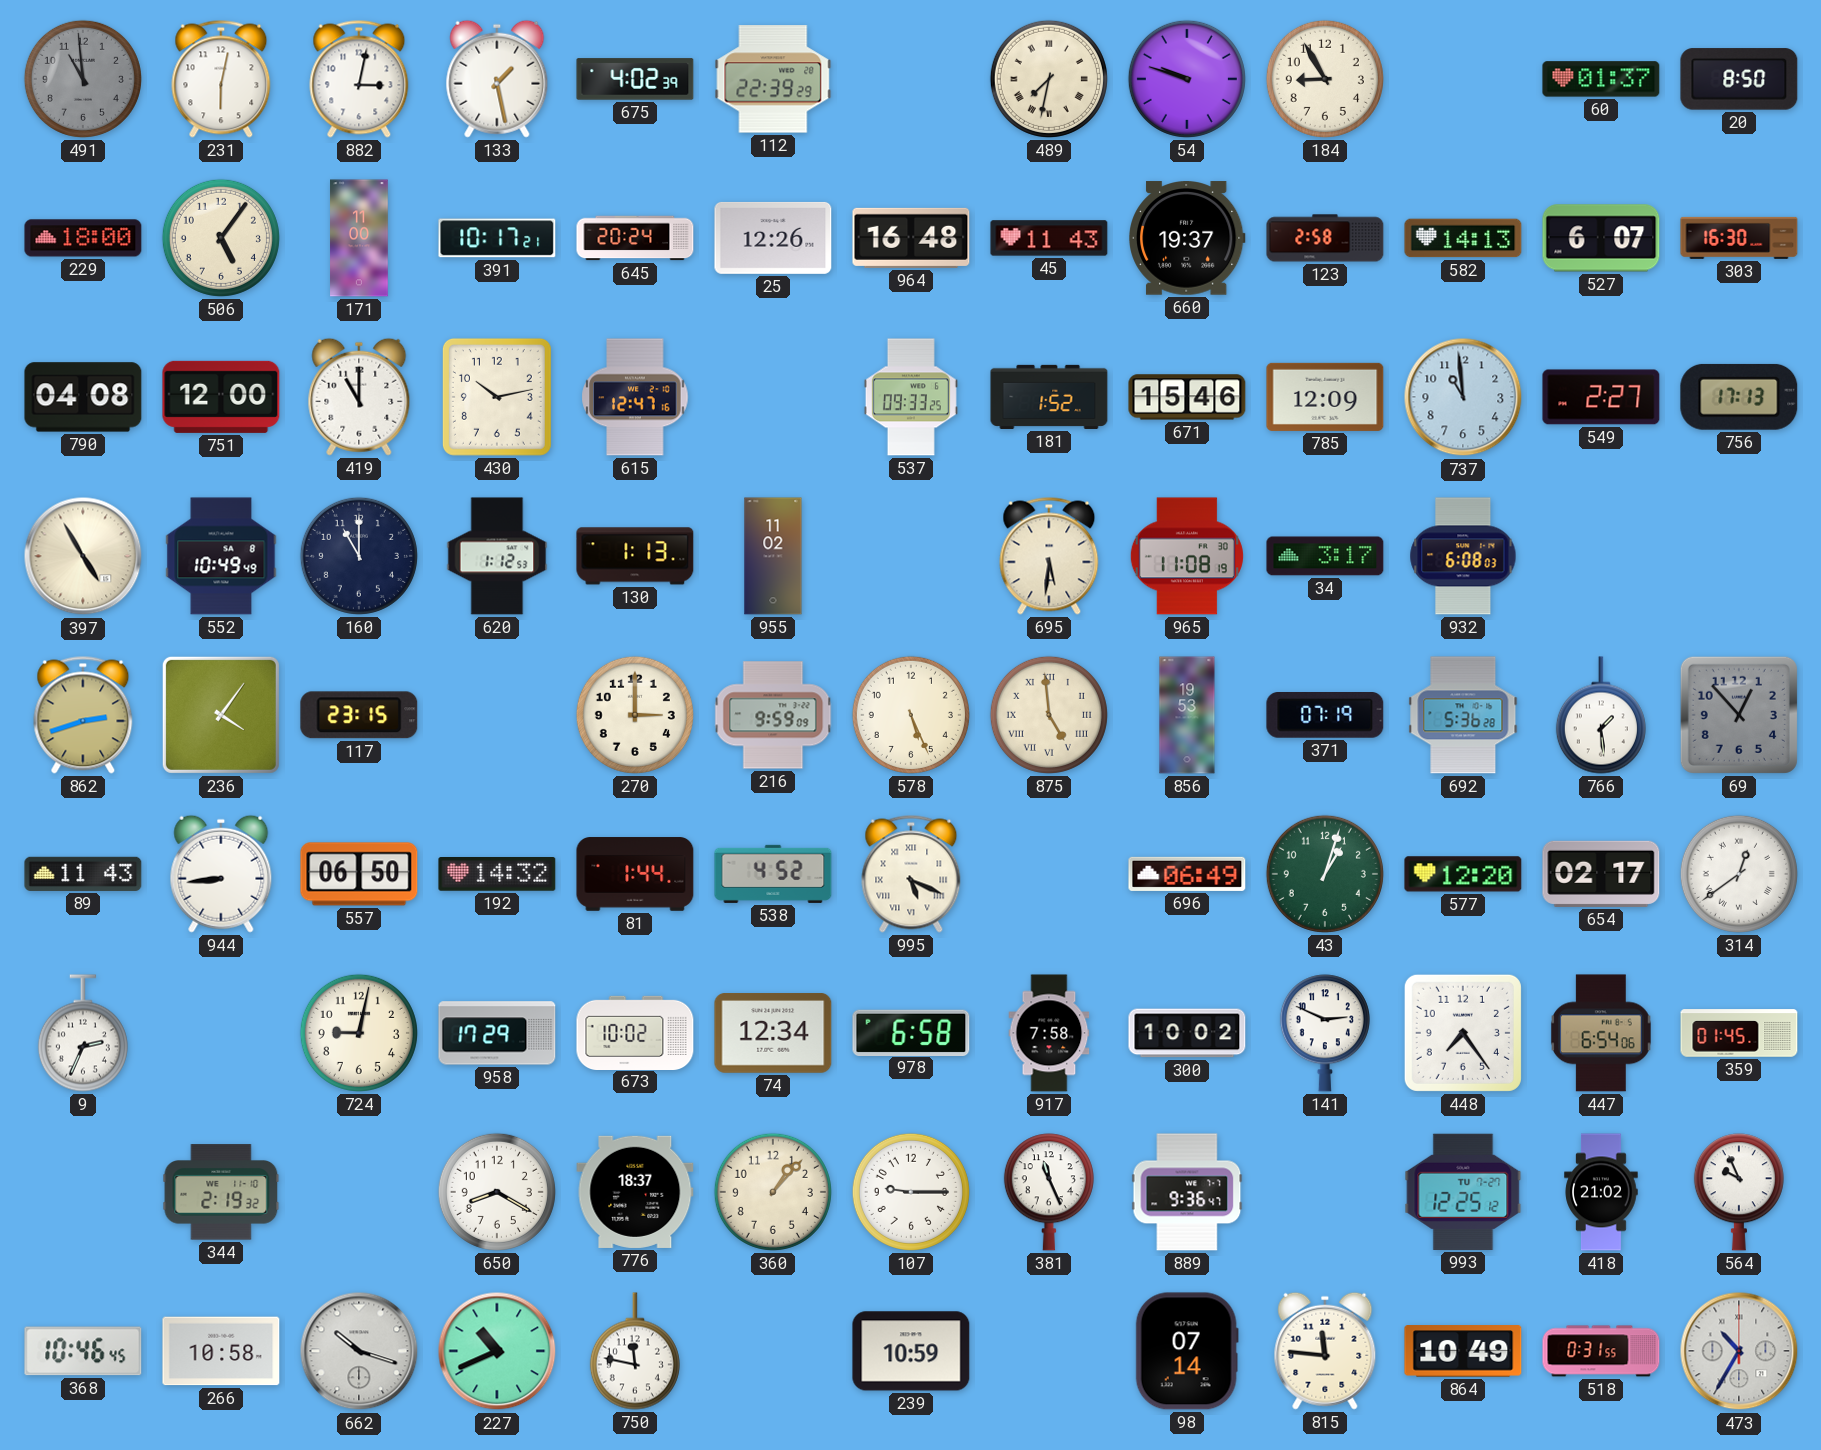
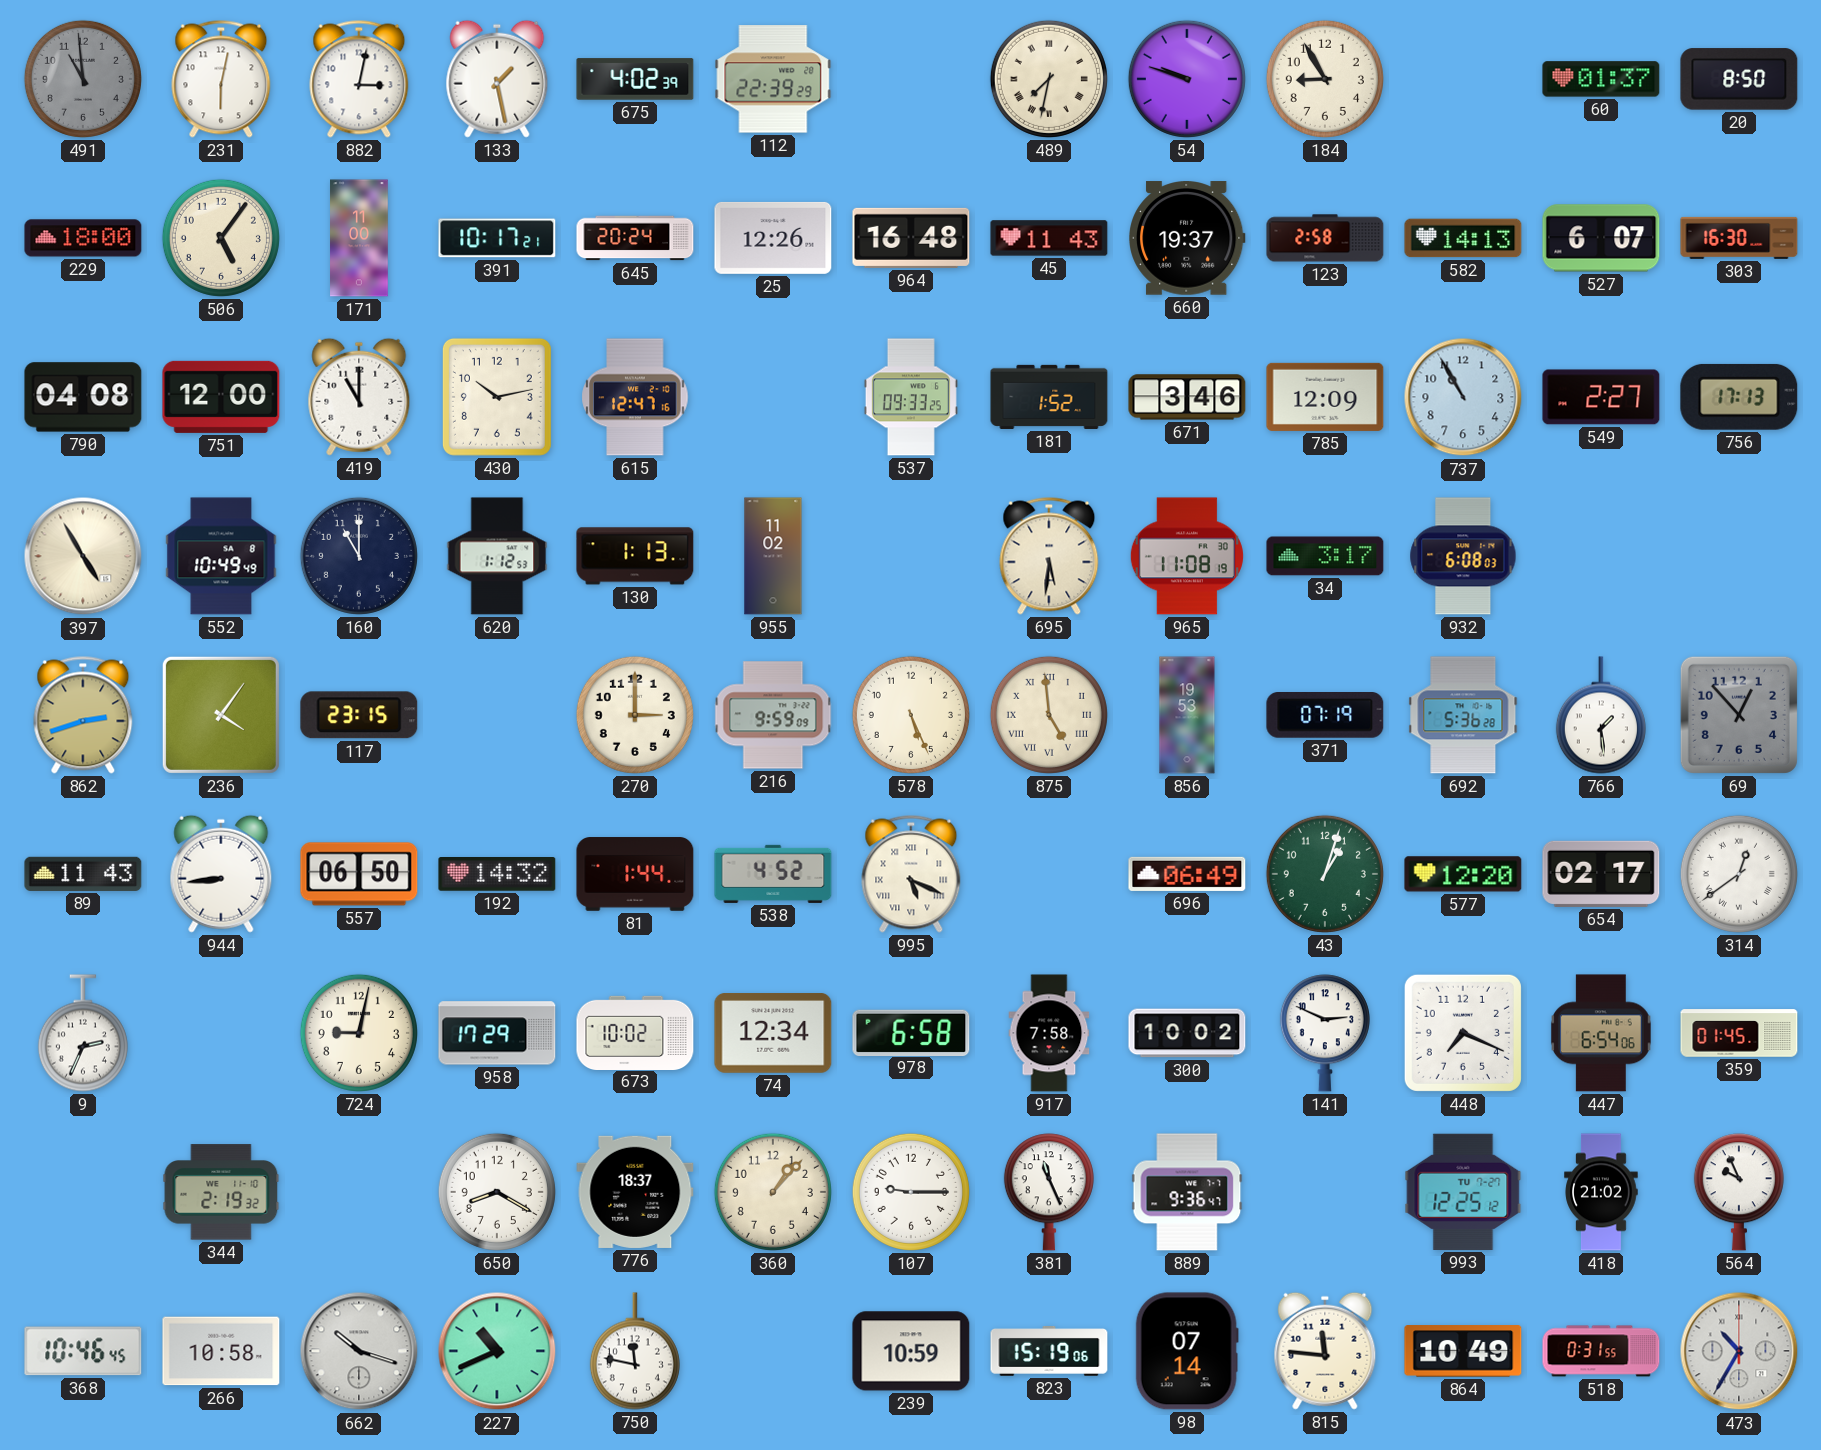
671: 15:46 -> 3:46 (1187, 397)
737: 10:59 -> 10:55 (1463, 397)
448: 7:24 -> 7:19 (1463, 1033)
823: none -> 15:19 (1049, 1352)
